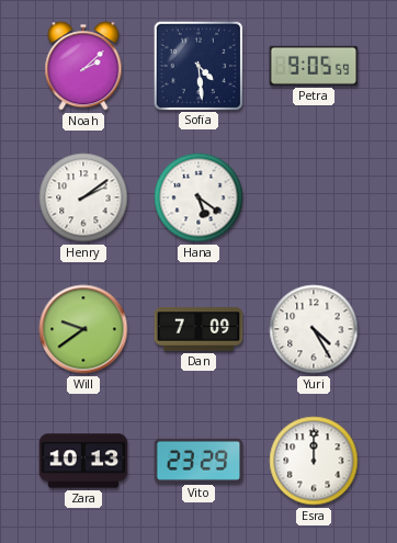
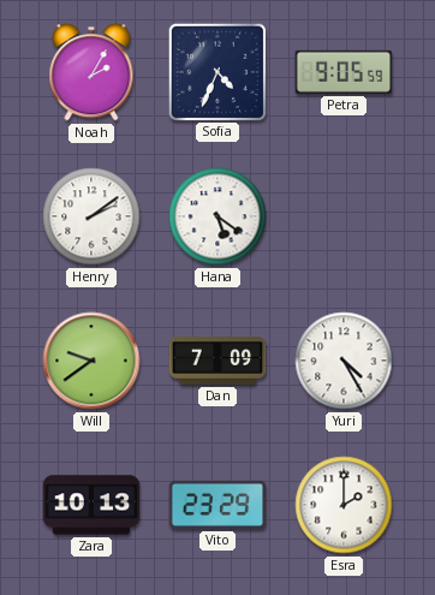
Noah: 2:08 -> 2:05 (91, 72)
Sofia: 4:29 -> 4:34 (216, 71)
Esra: 12:00 -> 2:00 (344, 505)
